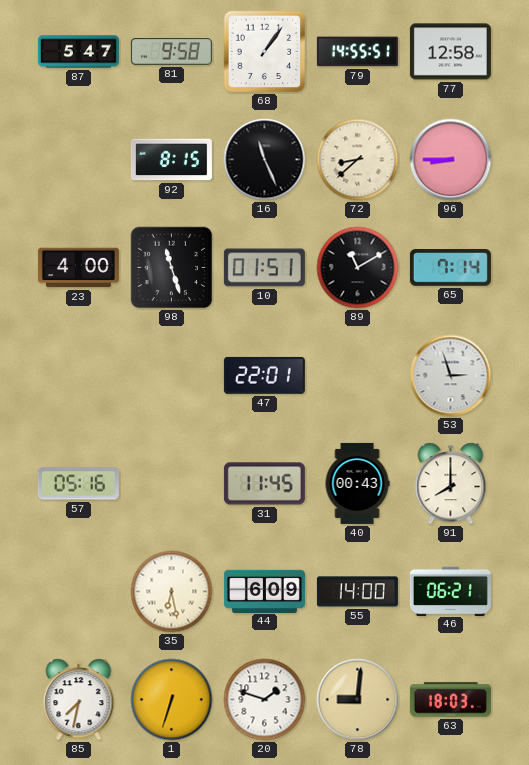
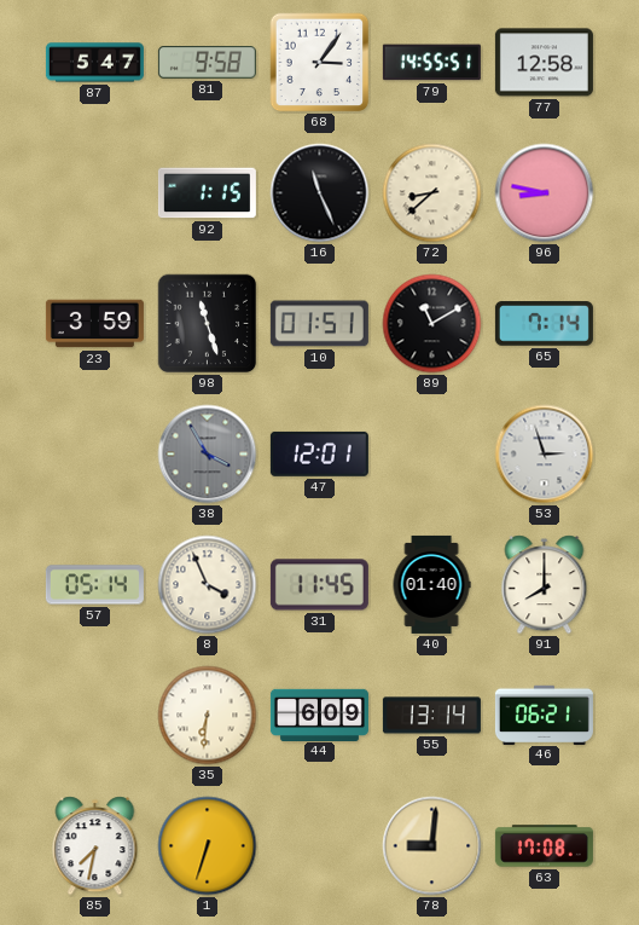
68: 1:06 -> 3:06 (320, 63)
92: 8:15 -> 1:15 (207, 193)
96: 8:45 -> 8:47 (545, 193)
23: 4:00 -> 3:59 (94, 324)
38: none -> 3:55 (208, 455)
47: 22:01 -> 12:01 (319, 453)
57: 05:16 -> 05:14 (94, 585)
8: none -> 3:56 (208, 585)
40: 00:43 -> 01:40 (431, 584)
35: 6:28 -> 6:31 (208, 716)
55: 14:00 -> 13:14 (431, 716)
20: 1:48 -> none (265, 700)
63: 18:03 -> 17:08 (544, 846)
